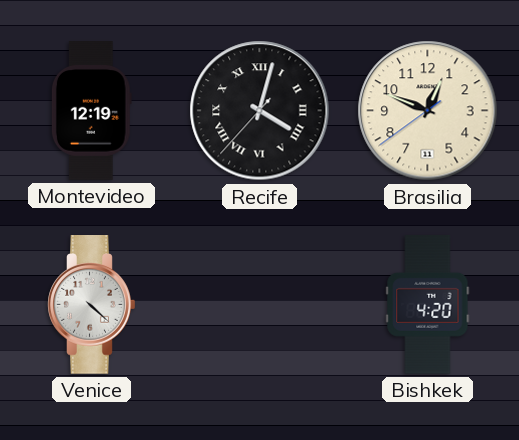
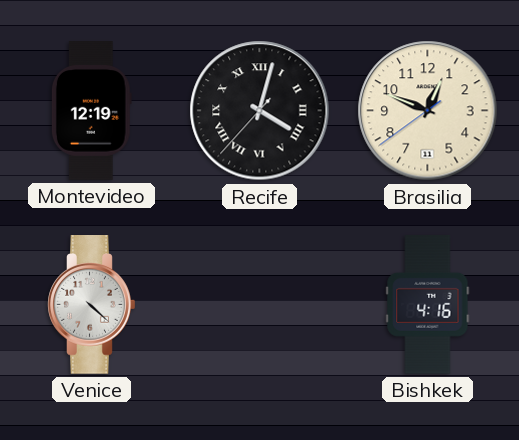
Bishkek: 4:20 -> 4:16 (428, 305)
